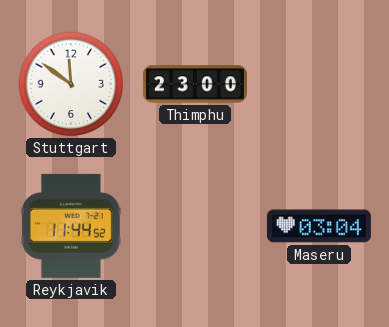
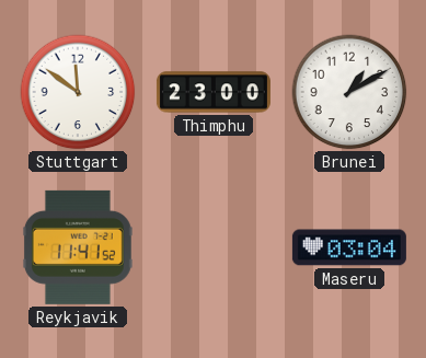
Brunei: none -> 1:10 (349, 92)
Reykjavik: 11:44 -> 11:41 (78, 247)
